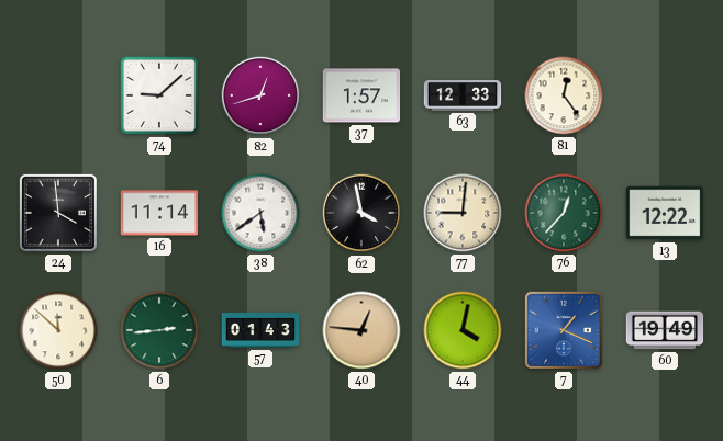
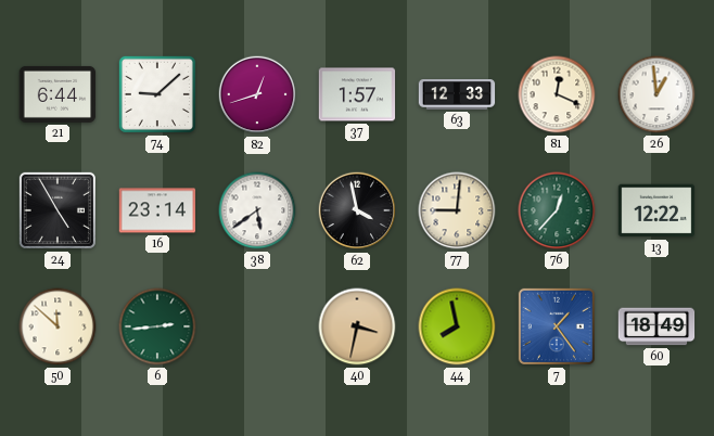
21: none -> 6:44 (58, 94)
81: 12:24 -> 12:19 (557, 94)
26: none -> 12:59 (656, 94)
24: 3:59 -> 4:55 (58, 210)
16: 11:14 -> 23:14 (157, 210)
57: 01:43 -> none (260, 330)
40: 12:46 -> 3:32 (357, 326)
44: 4:02 -> 7:58 (457, 326)
7: 1:19 -> 1:24 (557, 326)
60: 19:49 -> 18:49 (656, 326)
